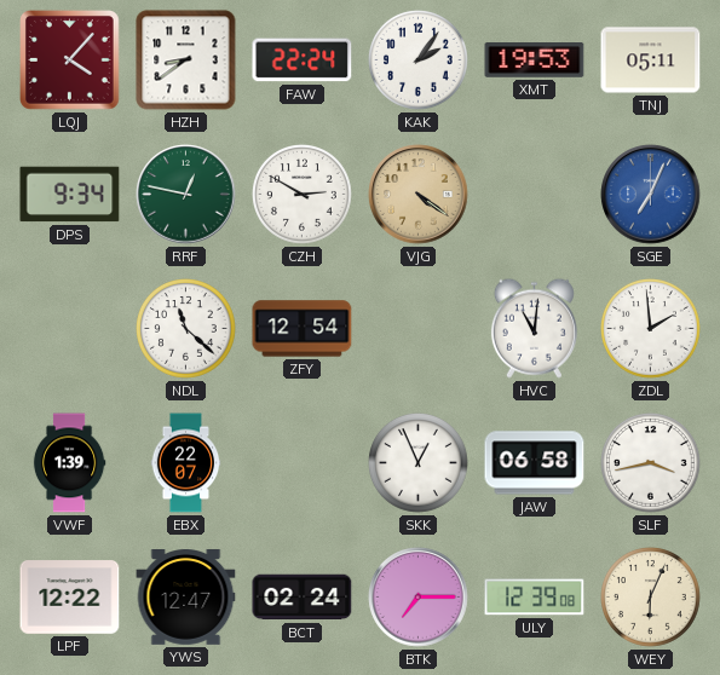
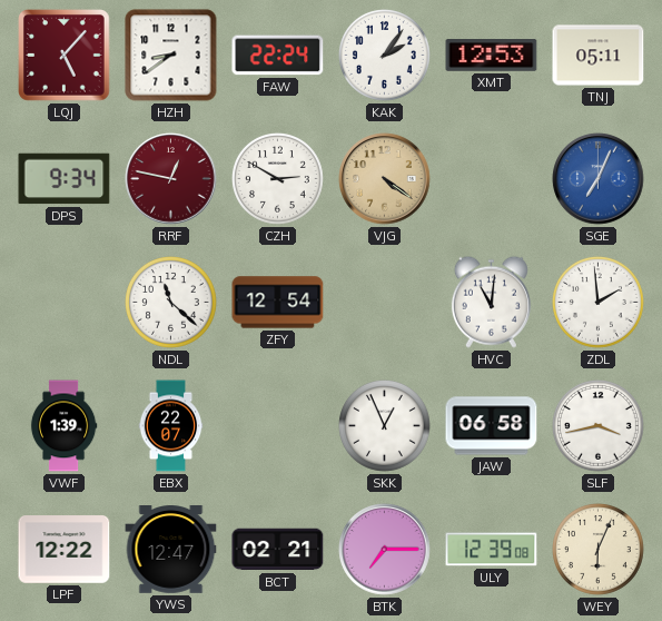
LQJ: 4:07 -> 5:07 (65, 56)
XMT: 19:53 -> 12:53 (492, 56)
RRF dial: green -> burgundy (171, 179)
BCT: 02:24 -> 02:21 (278, 550)
